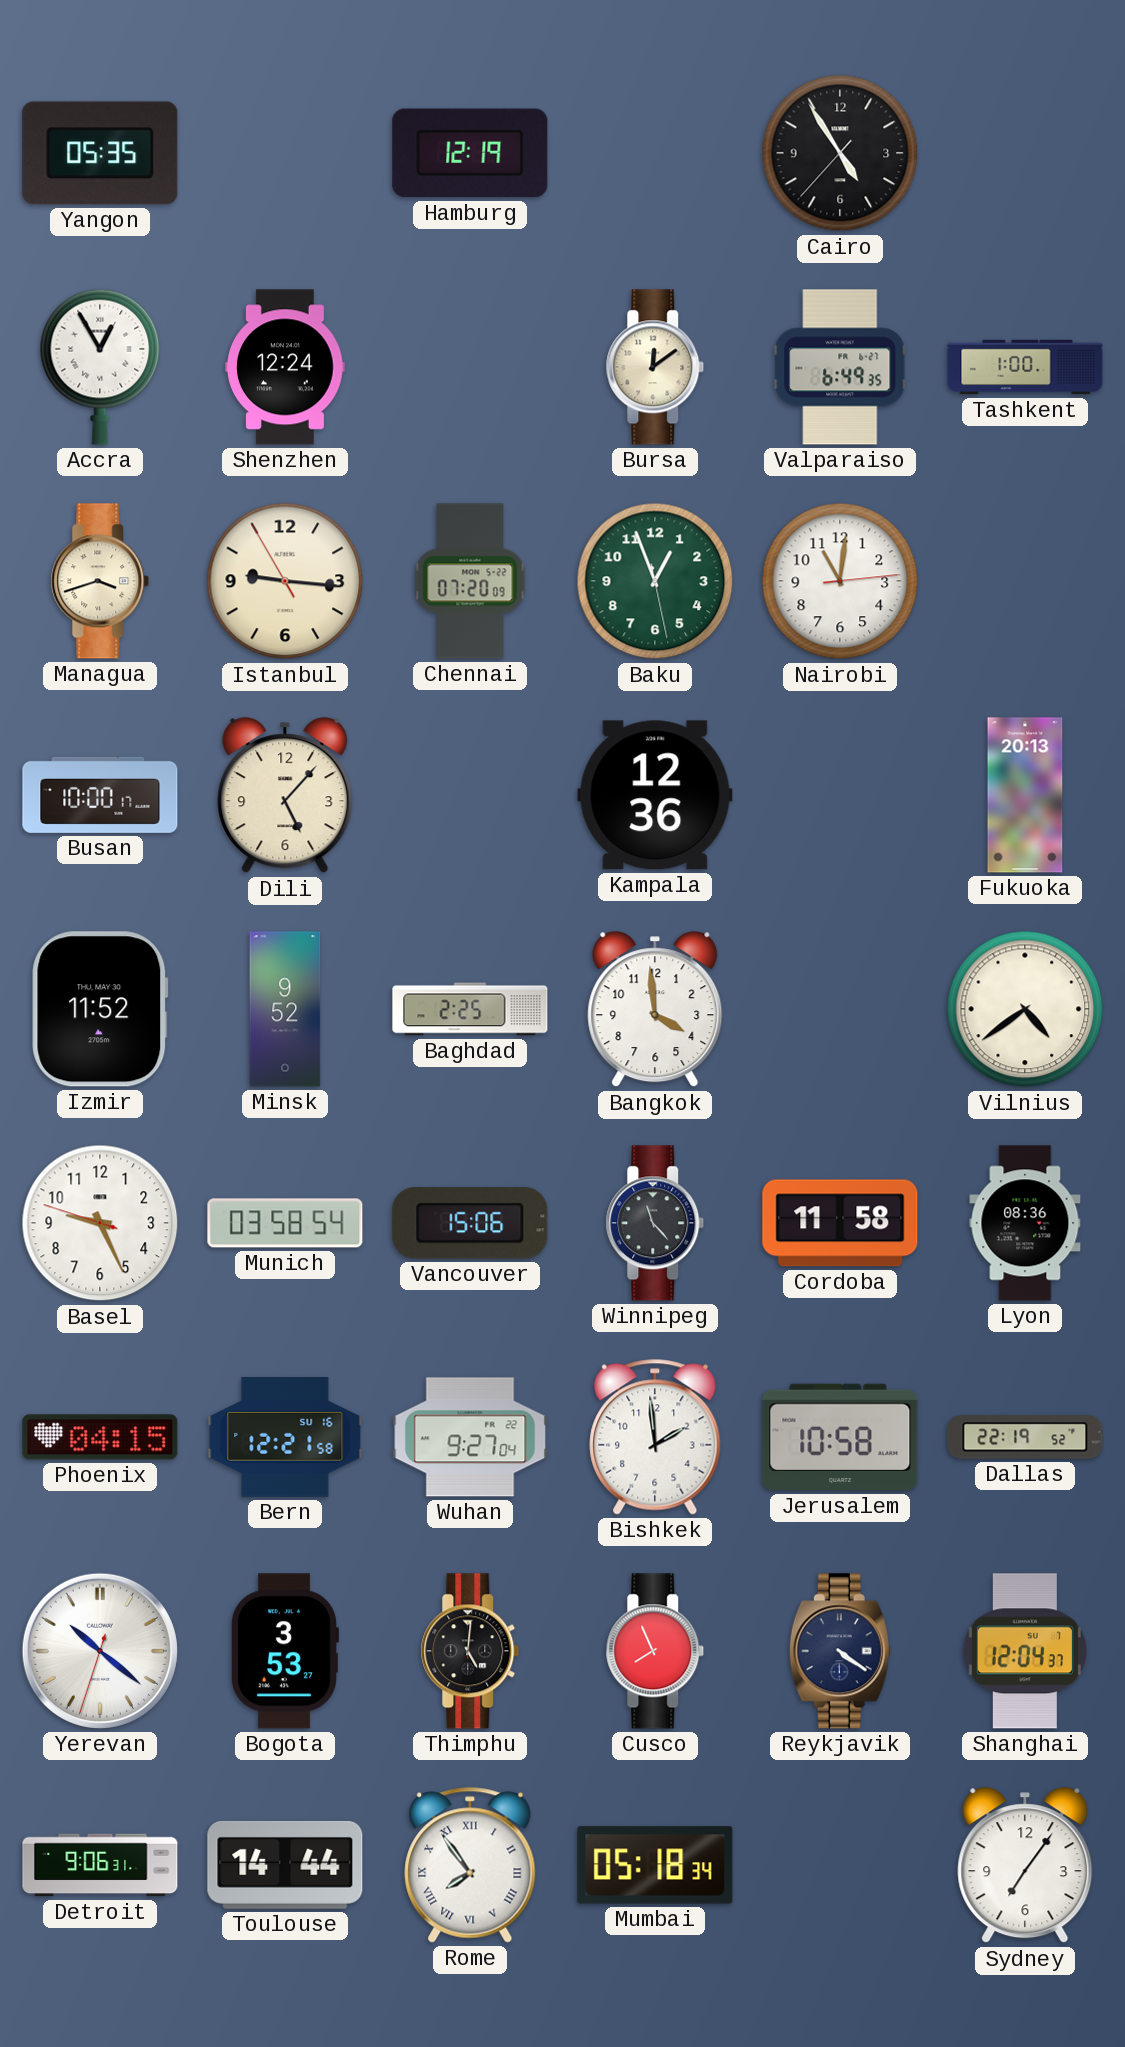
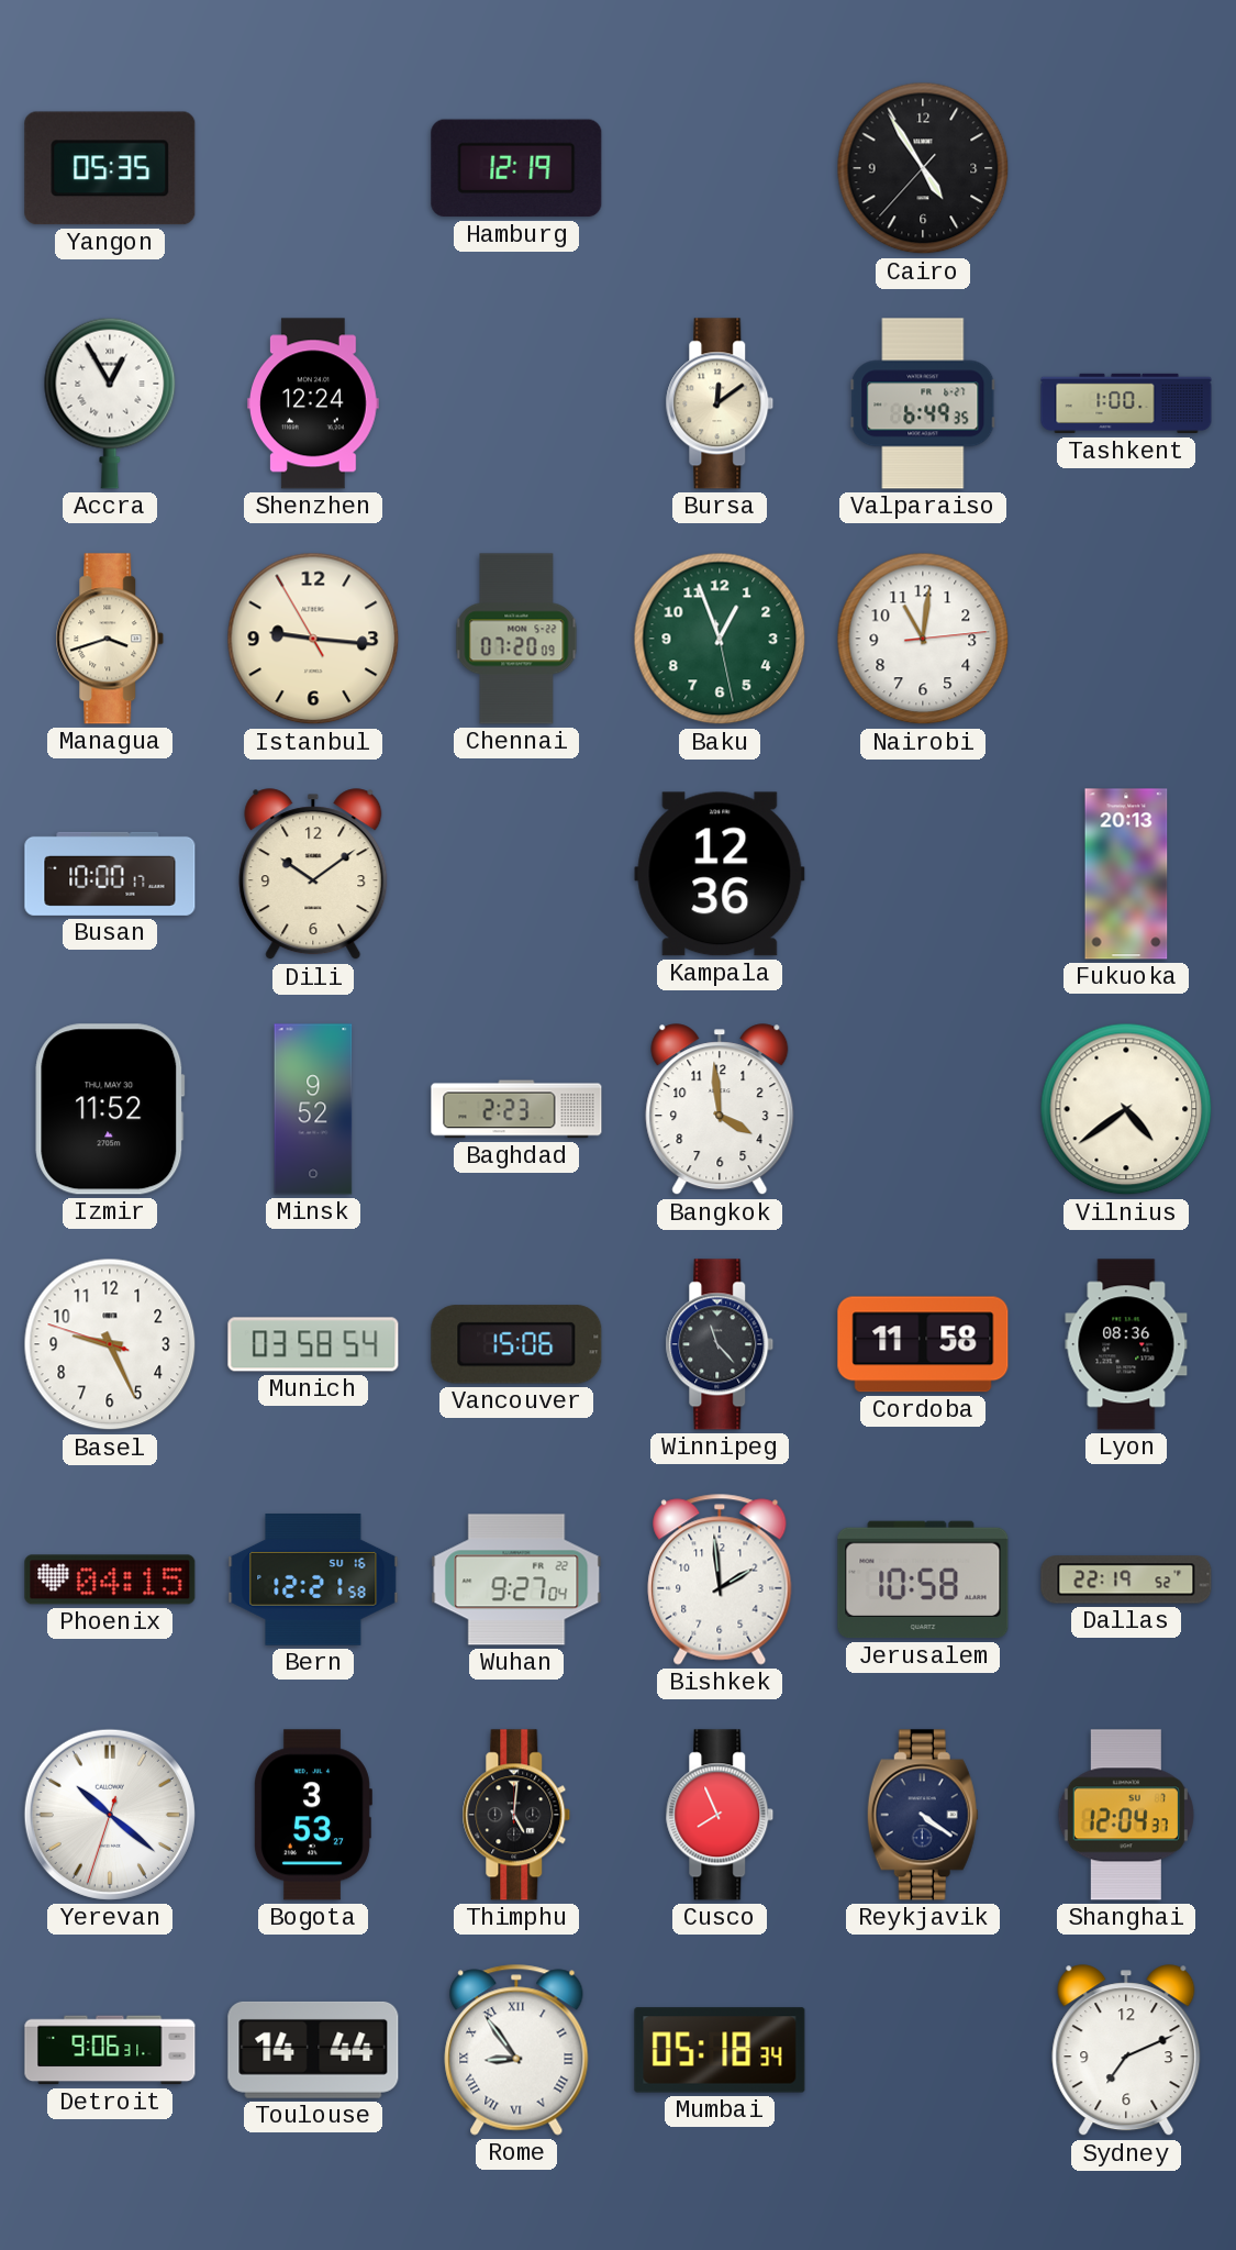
Dili: 5:07 -> 10:09 (313, 875)
Baghdad: 2:25 -> 2:23 (516, 1109)
Rome: 7:54 -> 8:54 (516, 2050)
Sydney: 7:06 -> 7:11 (1126, 2051)
